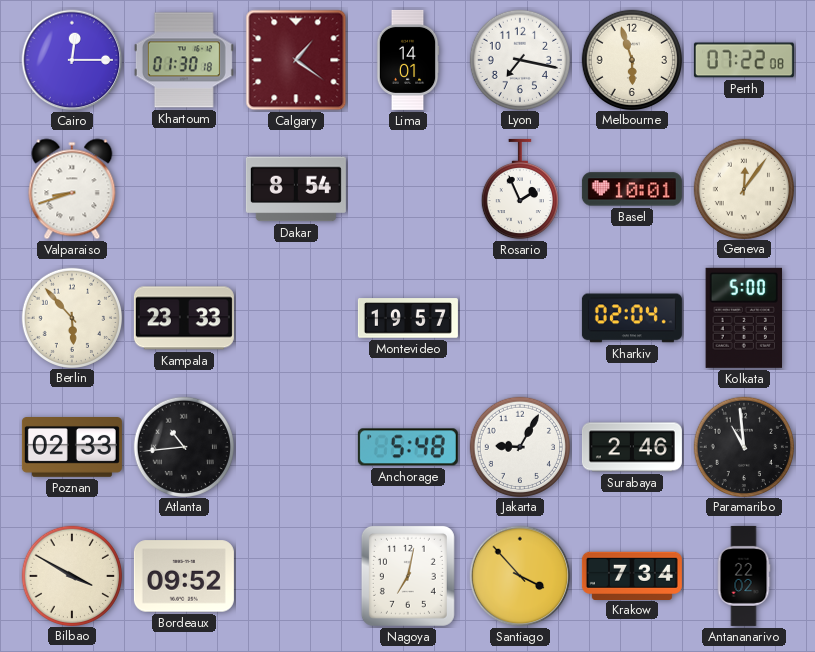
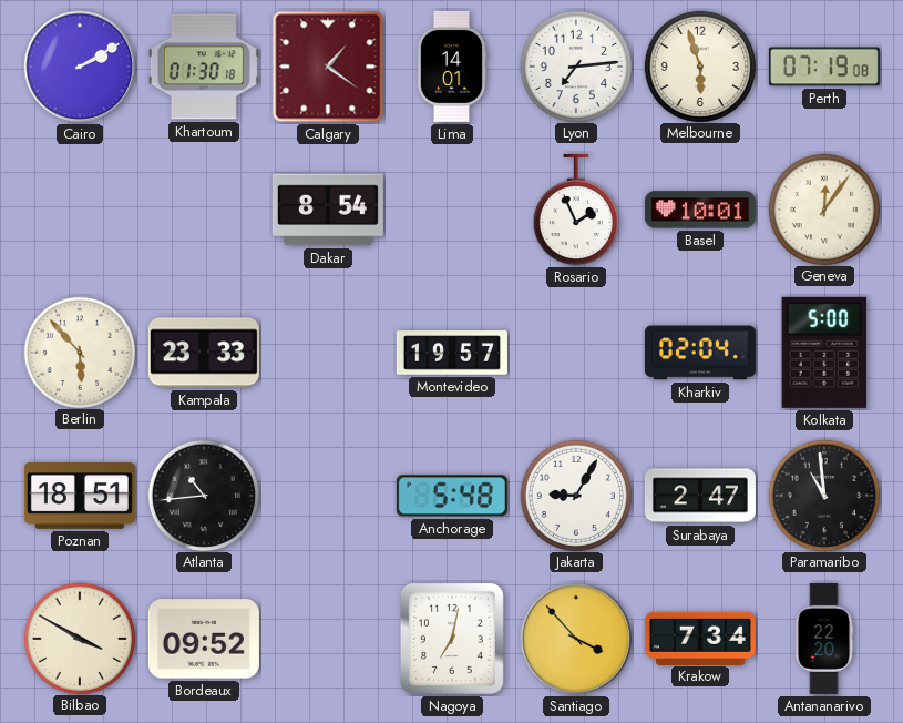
Cairo: 12:15 -> 2:10 (80, 67)
Lyon: 7:17 -> 7:14 (575, 65)
Perth: 07:22 -> 07:19 (824, 67)
Valparaiso: 8:42 -> none (72, 189)
Poznan: 02:33 -> 18:51 (80, 497)
Surabaya: 2:46 -> 2:47 (700, 496)
Antananarivo: 22:02 -> 22:20 (824, 639)
